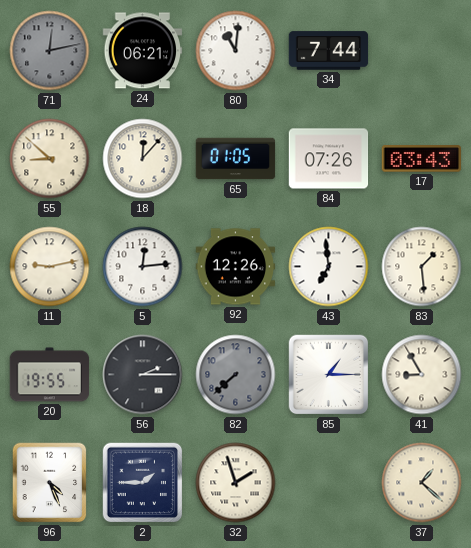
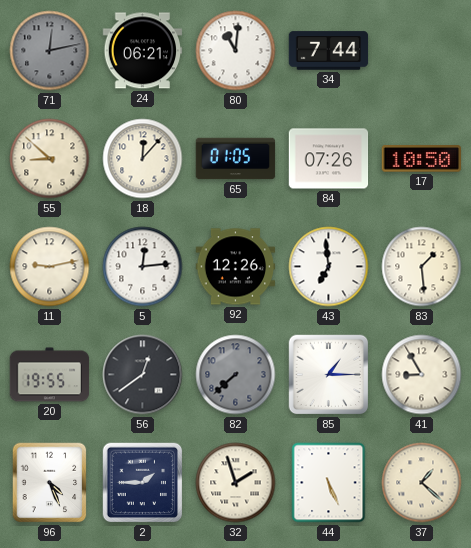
17: 03:43 -> 10:50 (422, 159)
56: 2:15 -> 12:39 (143, 375)
44: none -> 5:26 (329, 483)
